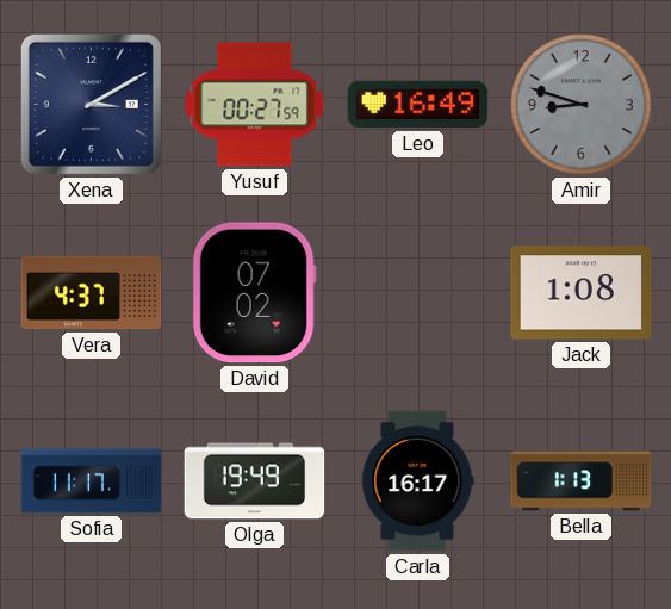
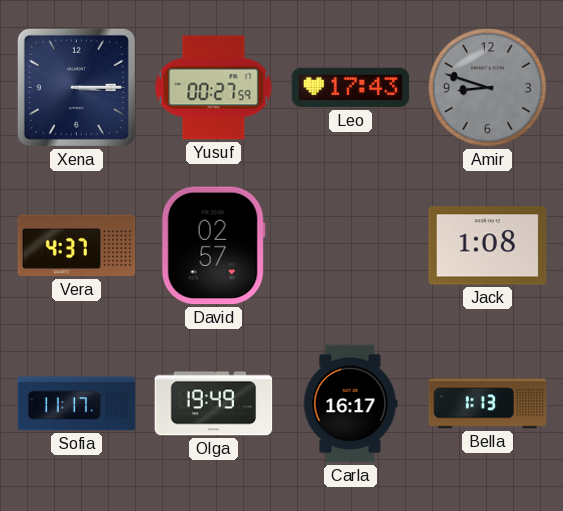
Xena: 3:10 -> 3:15 (76, 87)
Leo: 16:49 -> 17:43 (351, 88)
David: 07:02 -> 02:57 (213, 246)
